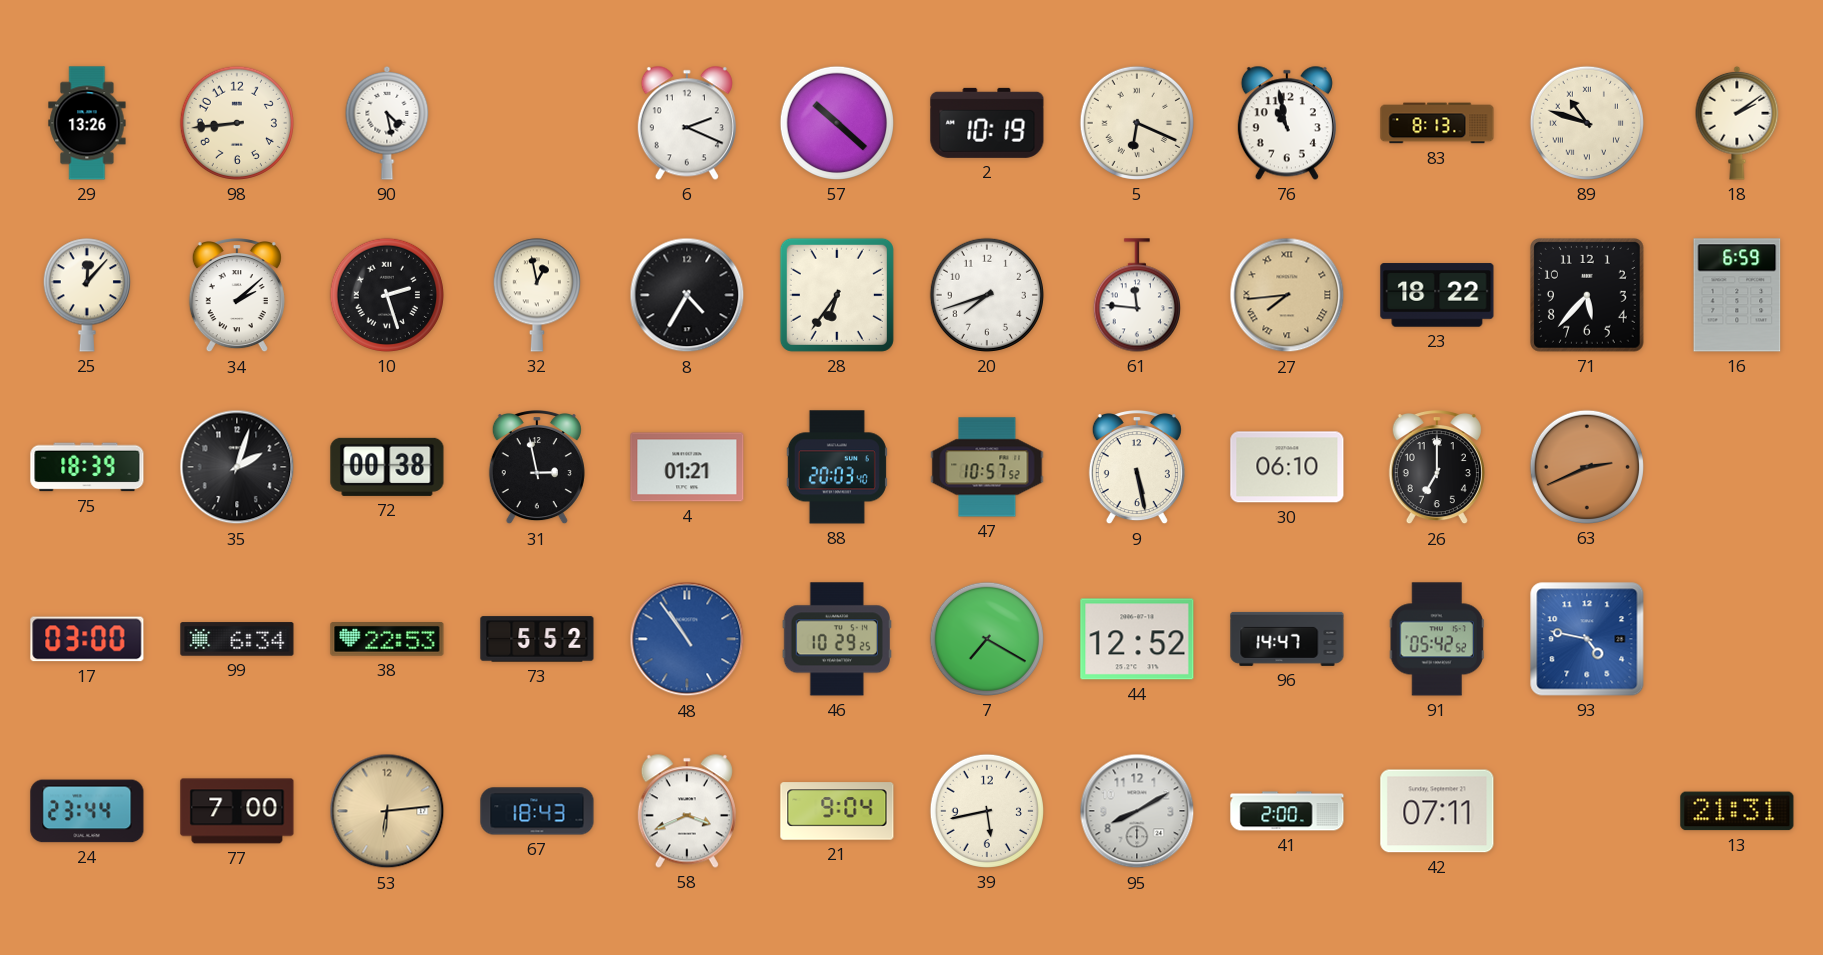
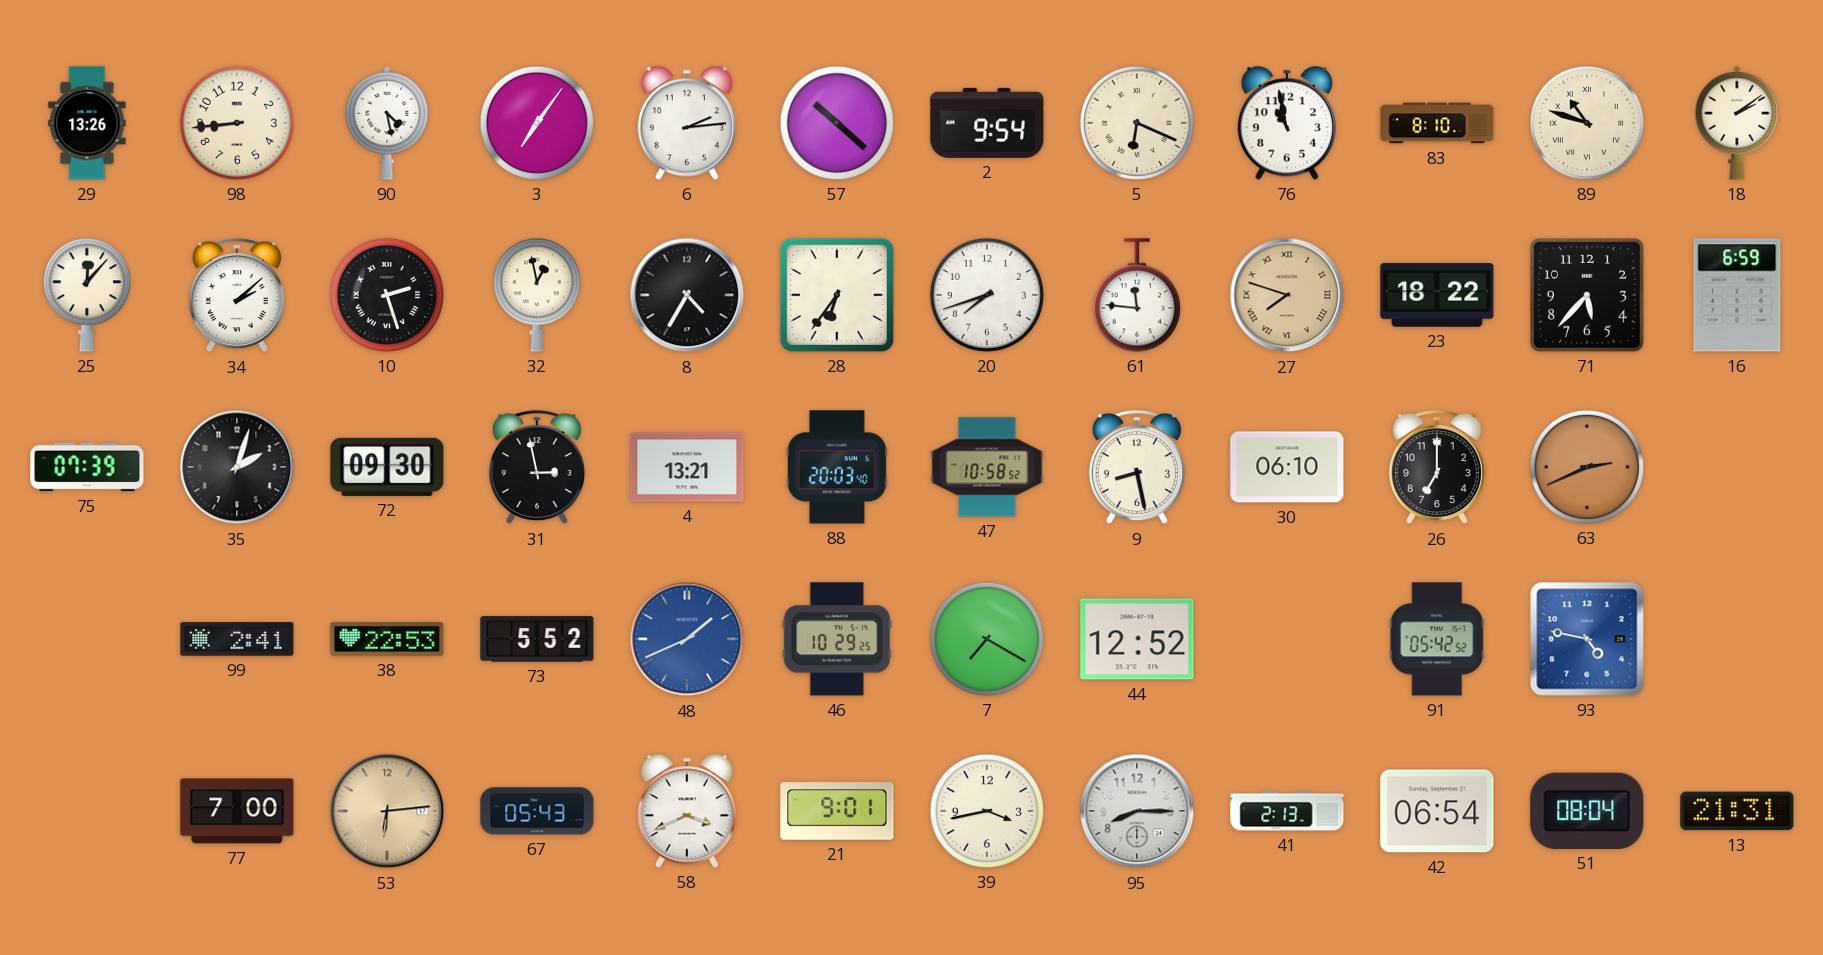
3: none -> 7:06 (537, 123)
6: 2:19 -> 2:14 (687, 123)
2: 10:19 -> 9:54 (987, 123)
83: 8:13 -> 8:10 (1437, 123)
27: 7:44 -> 7:48 (1287, 295)
75: 18:39 -> 07:39 (87, 467)
72: 00:38 -> 09:30 (387, 467)
4: 01:21 -> 13:21 (687, 467)
47: 10:57 -> 10:58 (987, 467)
9: 5:28 -> 8:28 (1137, 468)
17: 03:00 -> none (87, 639)
99: 6:34 -> 2:41 (237, 639)
48: 10:54 -> 1:41 (687, 639)
96: 14:47 -> none (1287, 639)
24: 23:44 -> none (87, 811)
67: 18:43 -> 05:43 (537, 811)
21: 9:04 -> 9:01 (837, 811)
39: 5:43 -> 3:43 (987, 811)
95: 8:10 -> 8:15 (1137, 811)
41: 2:00 -> 2:13 (1287, 811)
42: 07:11 -> 06:54 (1437, 811)
51: none -> 08:04 (1587, 811)
